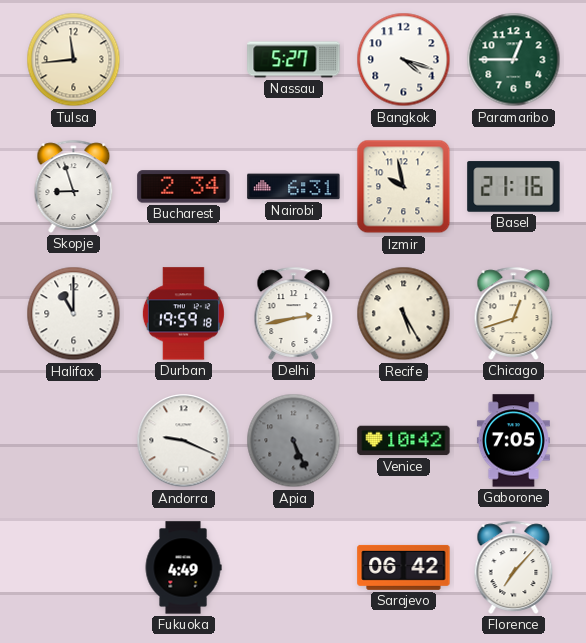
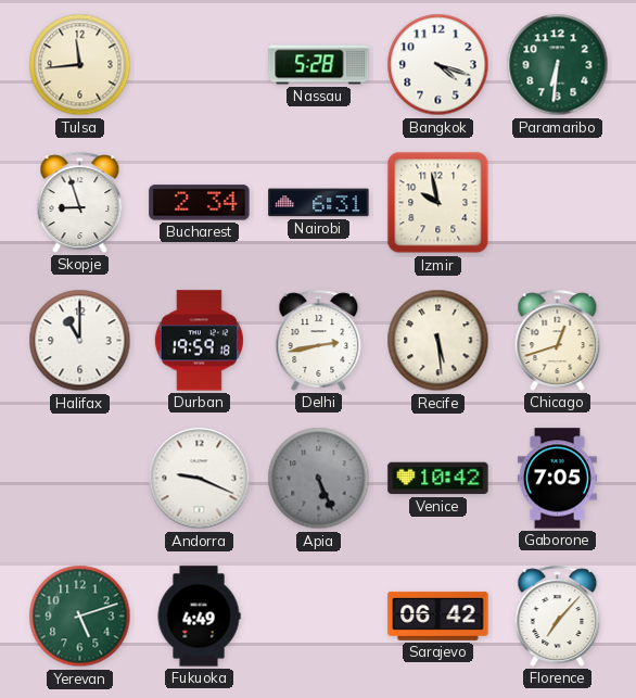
Nassau: 5:27 -> 5:28 (319, 65)
Paramaribo: 12:45 -> 6:31 (558, 65)
Basel: 21:16 -> none (514, 187)
Recife: 5:25 -> 5:29 (438, 341)
Yerevan: none -> 5:12 (80, 617)
